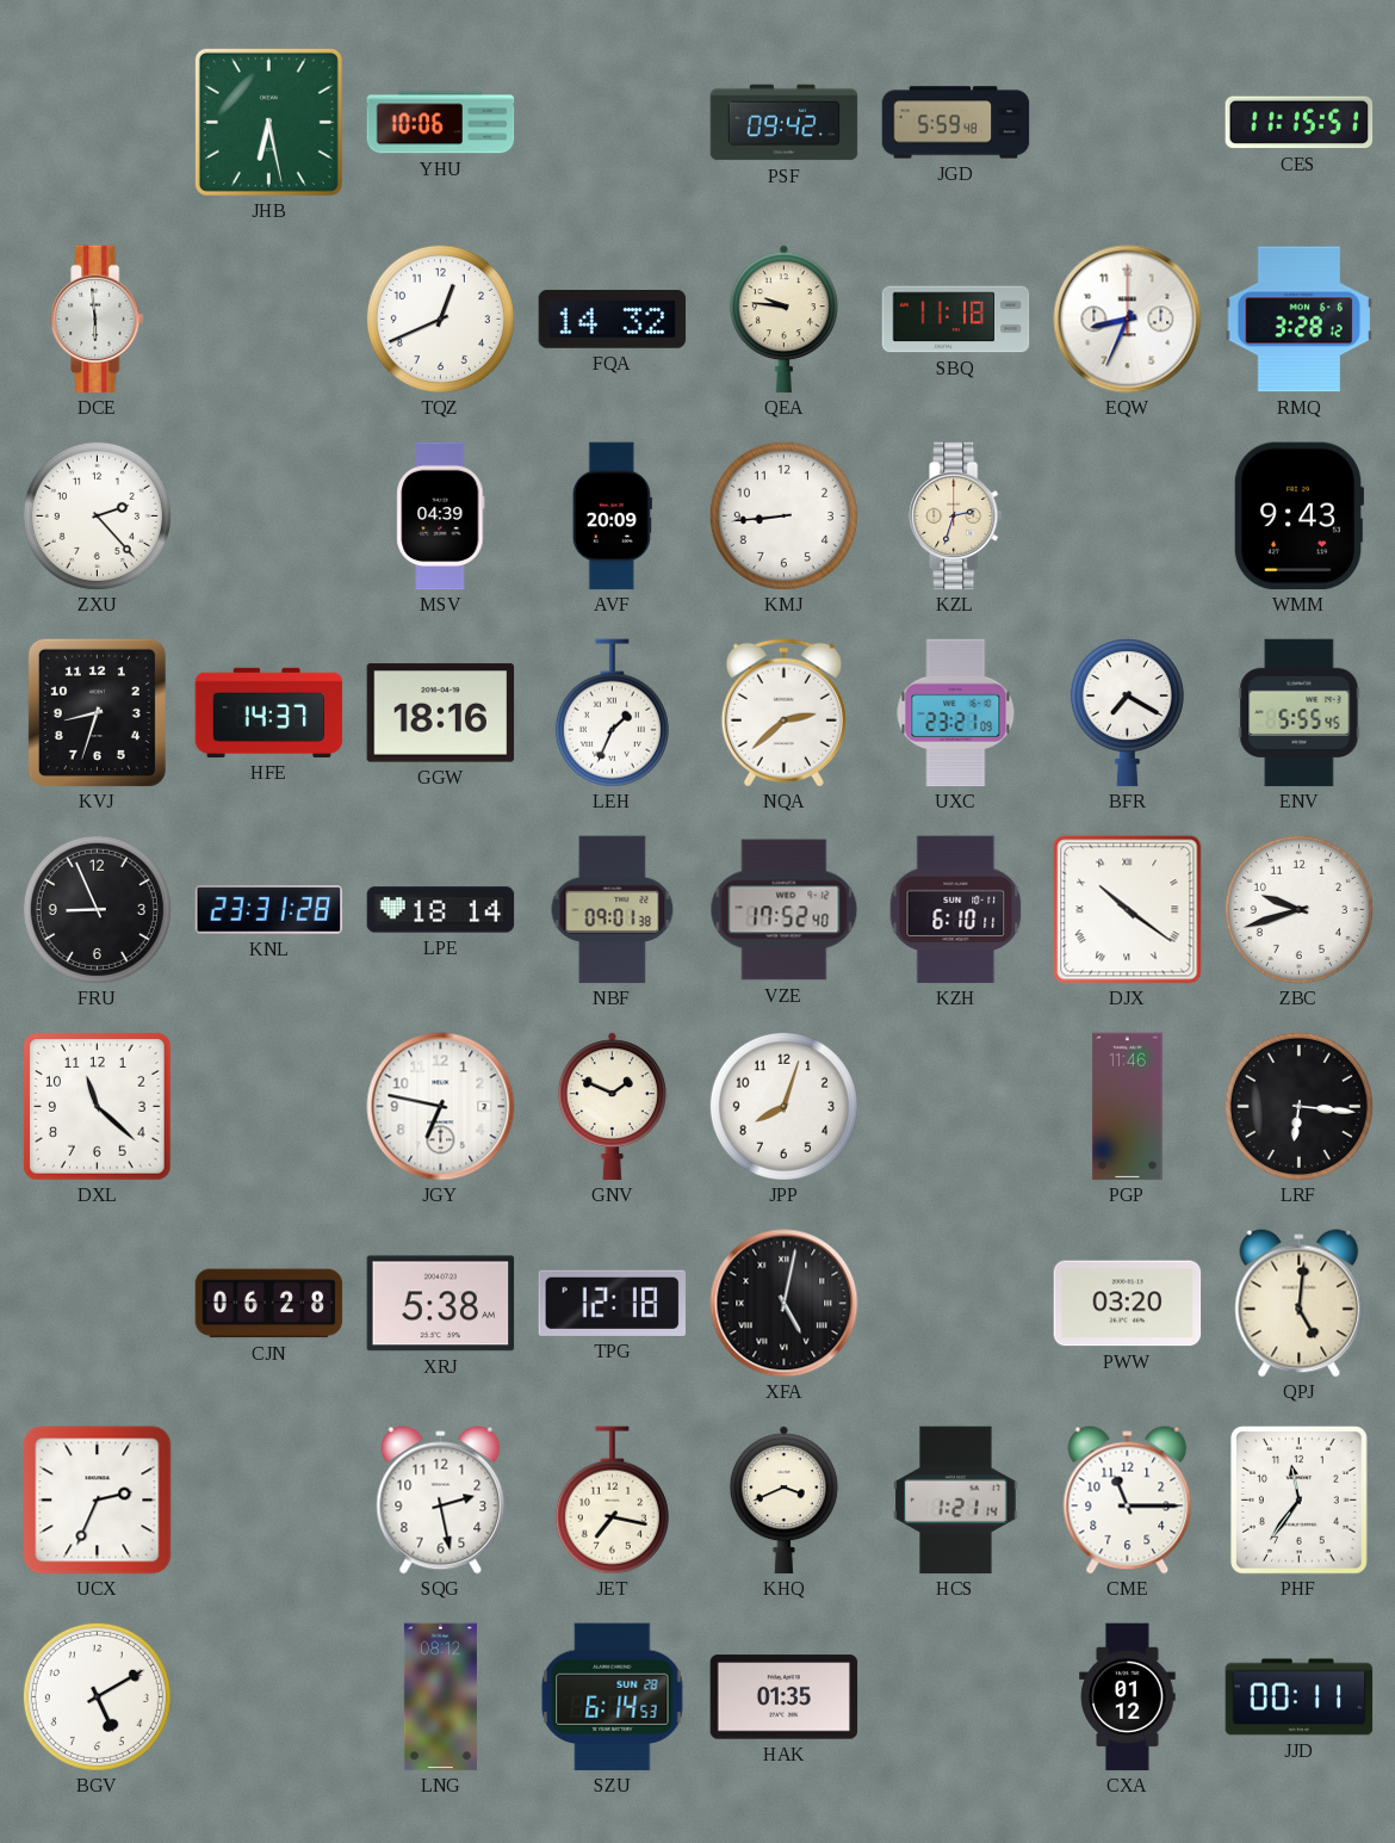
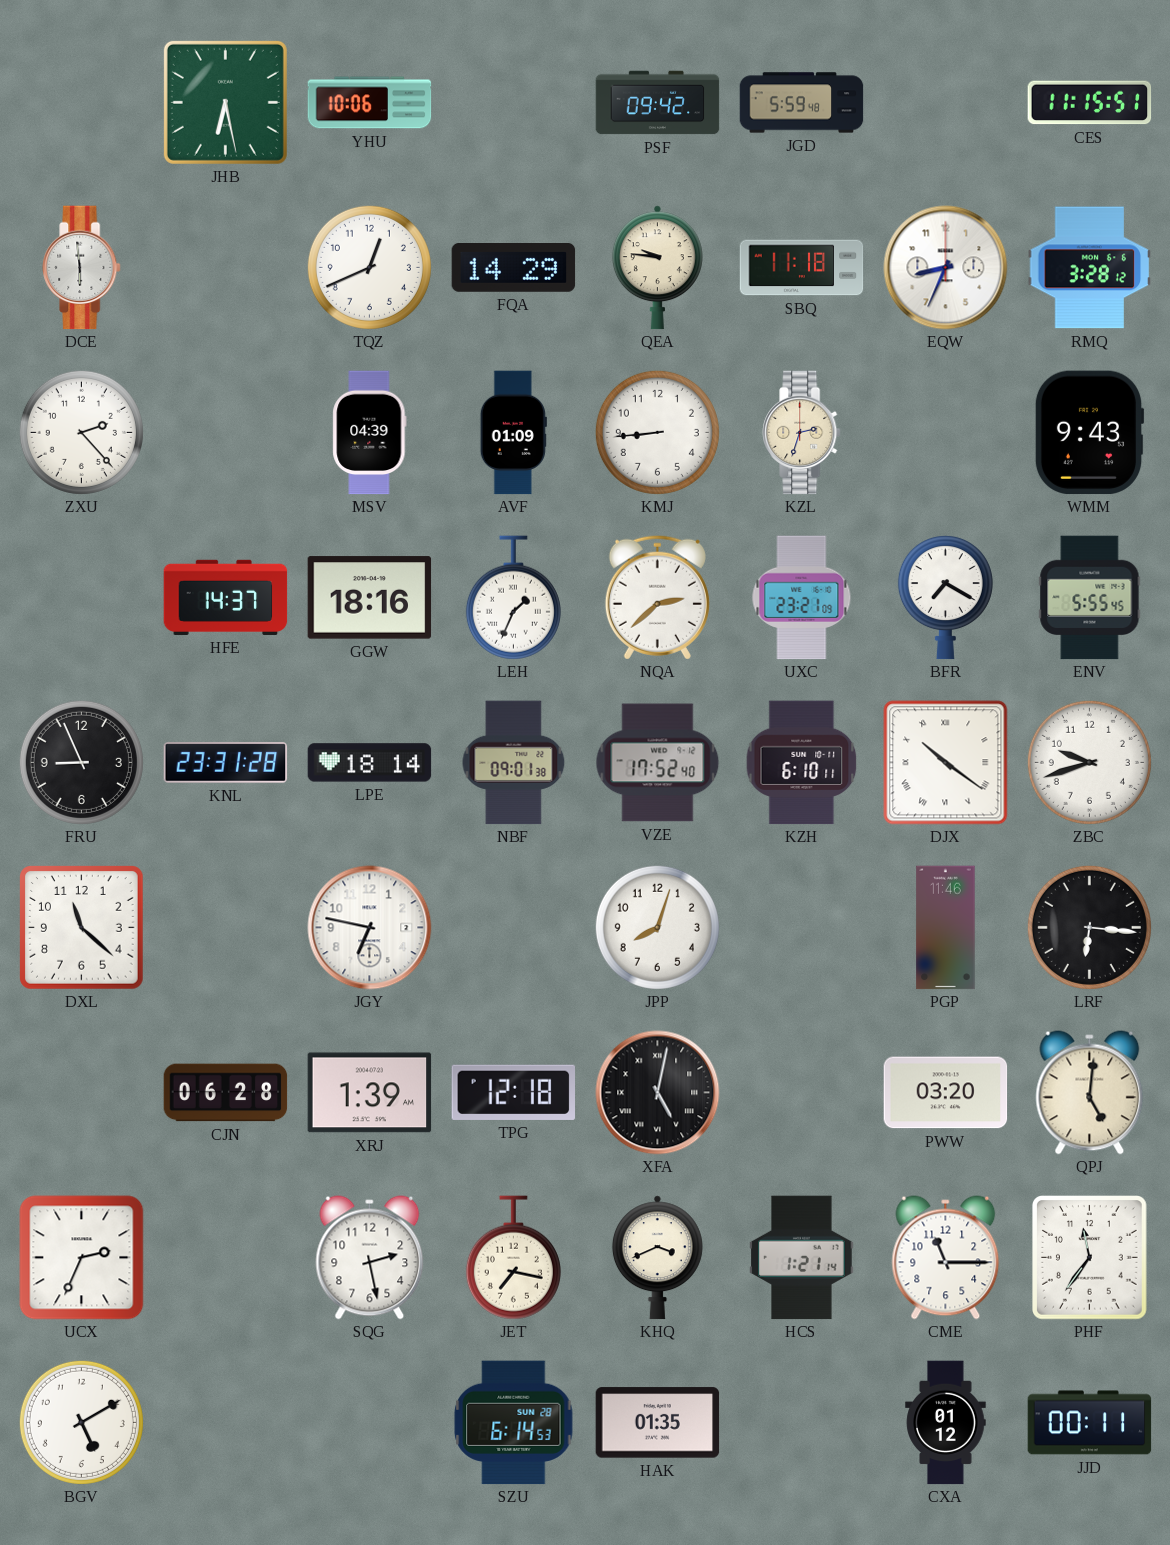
FQA: 14:32 -> 14:29 (514, 268)
AVF: 20:09 -> 01:09 (513, 433)
KVJ: 8:33 -> none (97, 712)
GNV: 1:49 -> none (612, 1107)
XRJ: 5:38 -> 1:39 (370, 1093)
LNG: 08:12 -> none (440, 1697)
